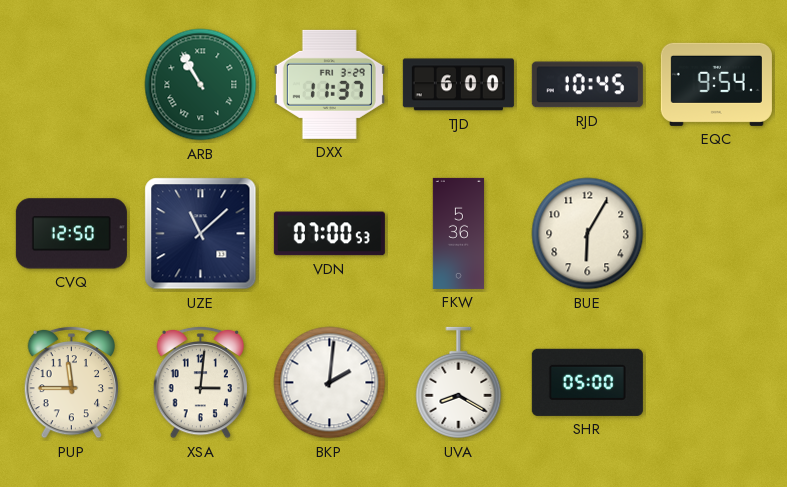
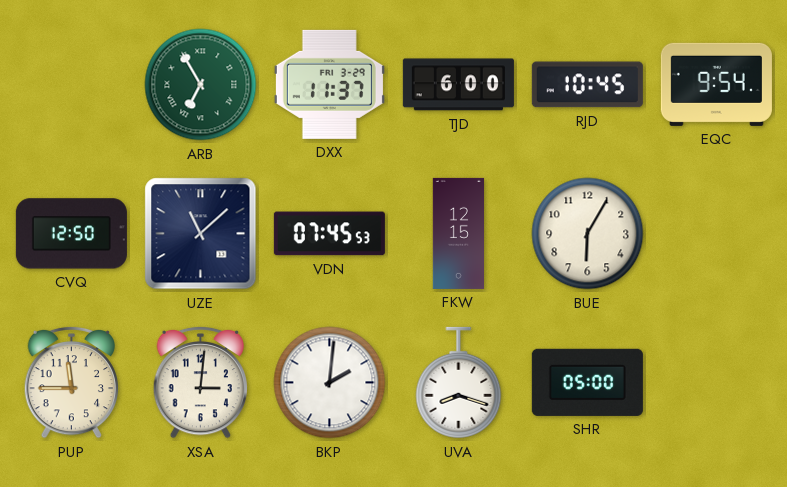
ARB: 10:55 -> 6:55 (201, 85)
VDN: 07:00 -> 07:45 (329, 234)
FKW: 5:36 -> 12:15 (458, 233)
UVA: 8:20 -> 8:18 (459, 383)
